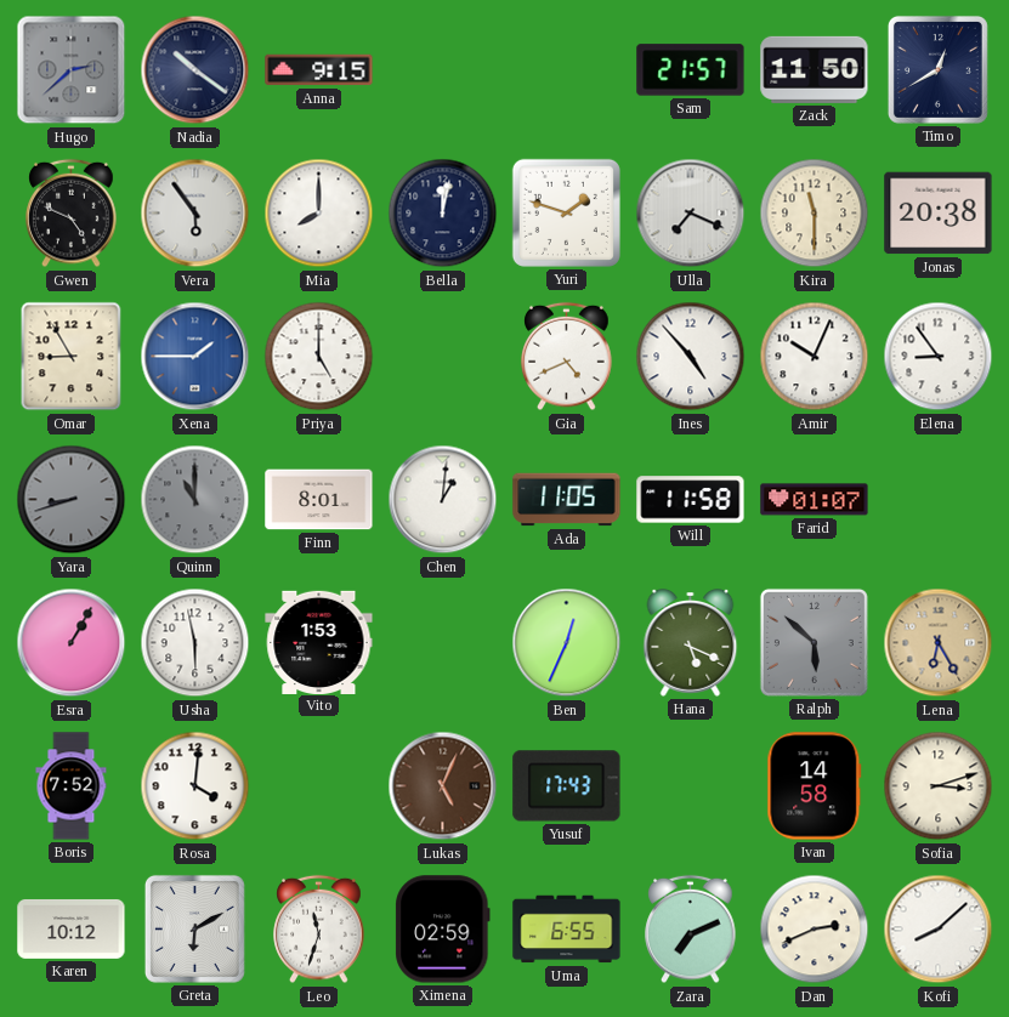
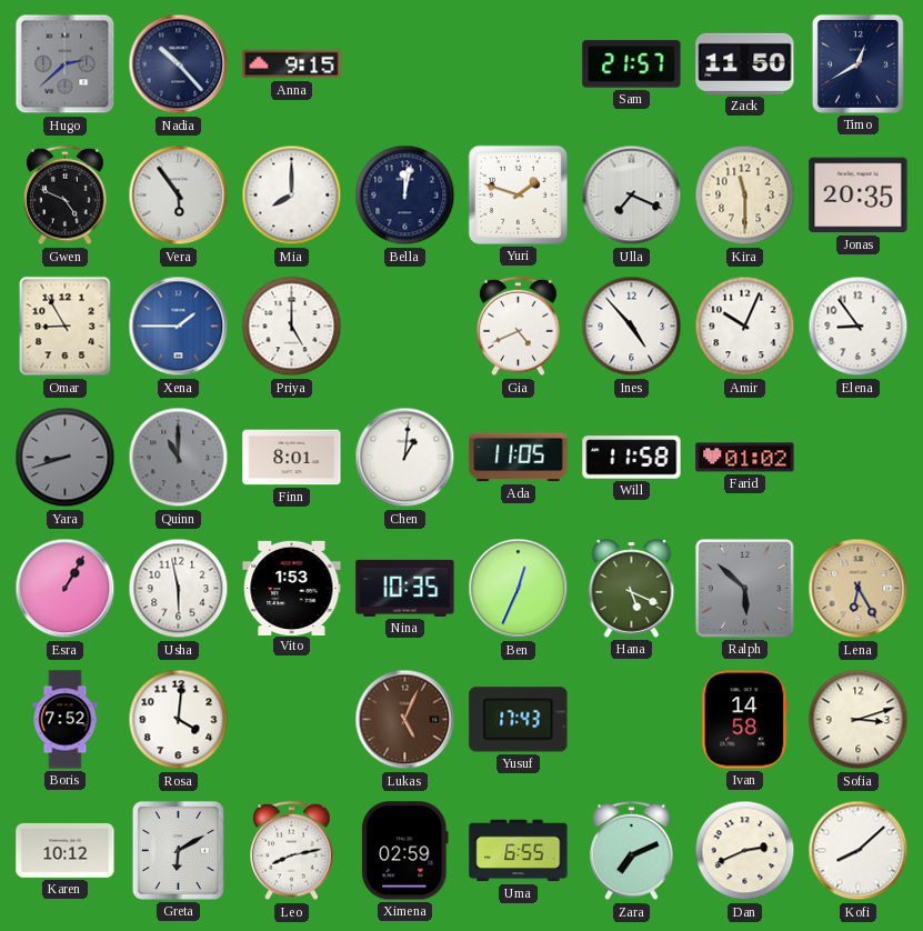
Nadia: 10:21 -> 10:23 (179, 64)
Jonas: 20:38 -> 20:35 (859, 196)
Farid: 01:07 -> 01:02 (745, 458)
Nina: none -> 10:35 (405, 588)
Leo: 11:33 -> 8:13 (292, 851)
